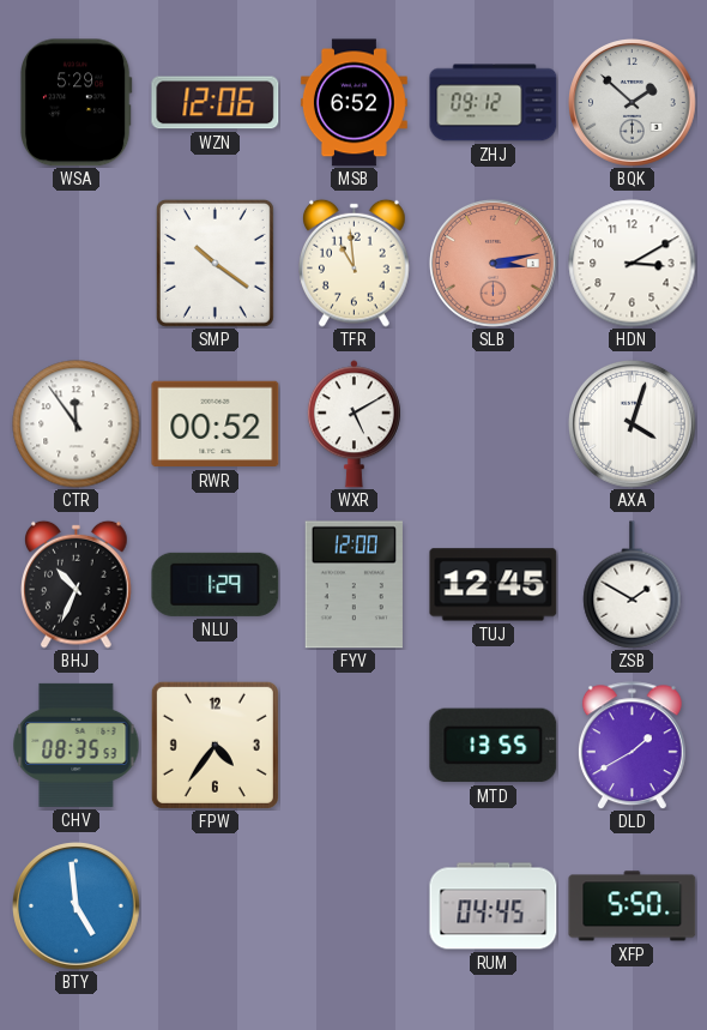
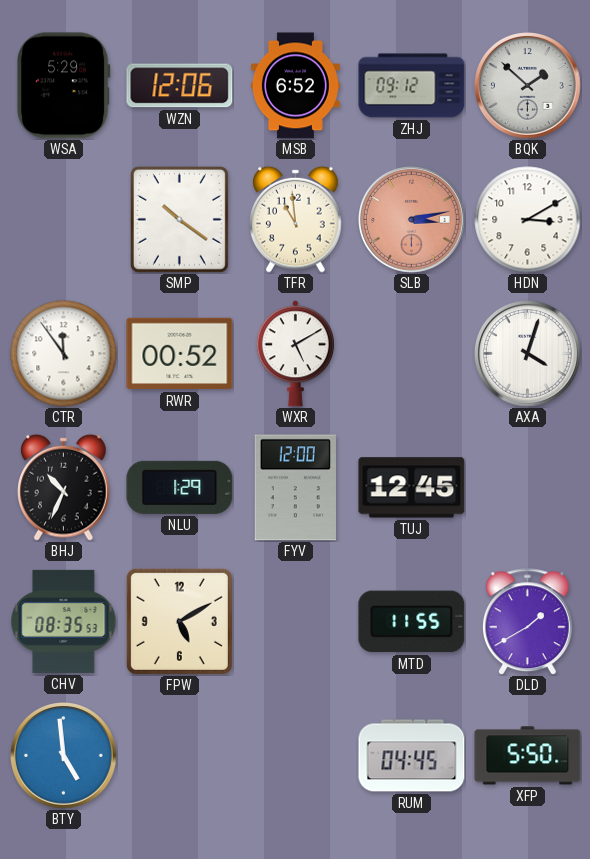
ZSB: 1:50 -> none (633, 585)
FPW: 4:36 -> 5:10 (179, 621)
MTD: 13:55 -> 11:55 (412, 622)
